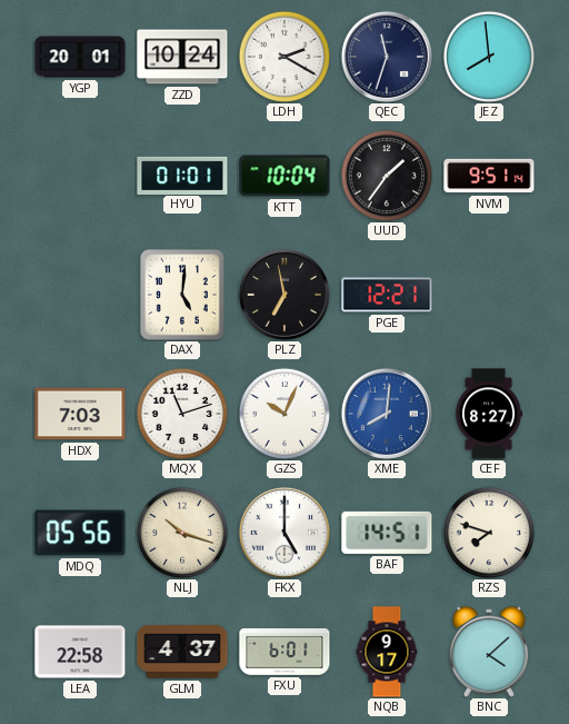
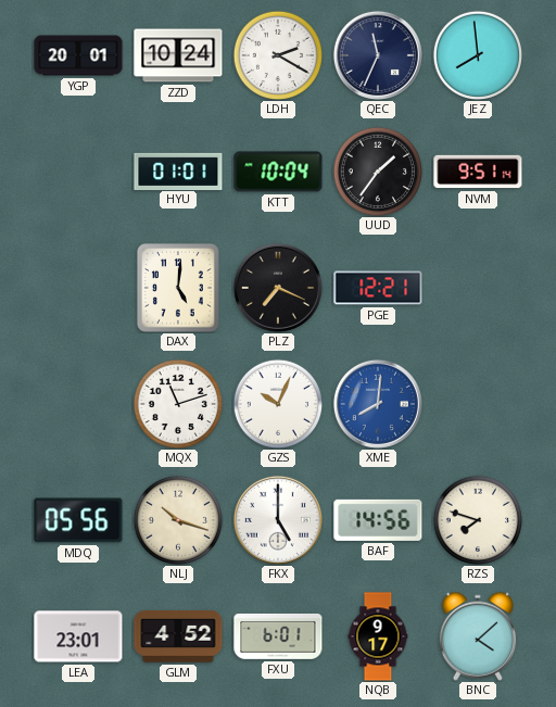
QEC: 11:33 -> 11:34 (378, 55)
PLZ: 6:58 -> 7:19 (278, 288)
HDX: 7:03 -> none (80, 414)
CEF: 8:27 -> none (489, 414)
BAF: 14:51 -> 14:56 (378, 520)
LEA: 22:58 -> 23:01 (78, 636)
GLM: 4:37 -> 4:52 (178, 637)
